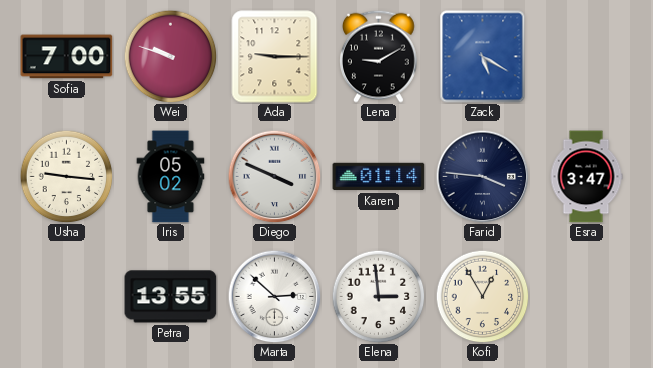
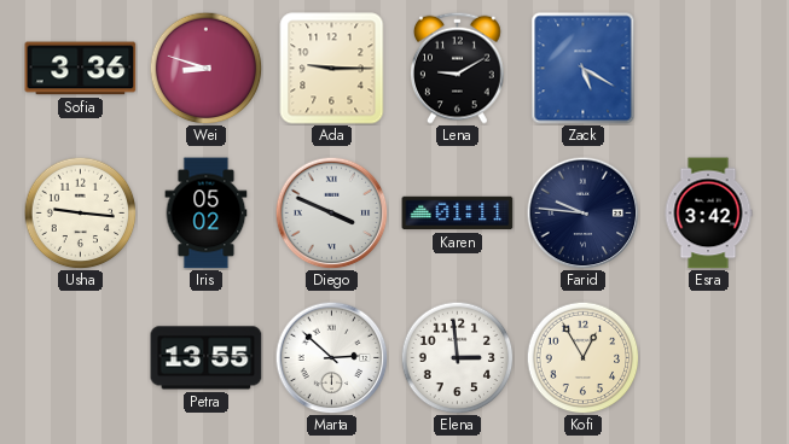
Sofia: 7:00 -> 3:36 (81, 69)
Wei: 9:48 -> 8:48 (205, 68)
Karen: 01:14 -> 01:11 (458, 214)
Farid: 3:46 -> 9:46 (582, 212)
Esra: 3:47 -> 3:42 (708, 214)
